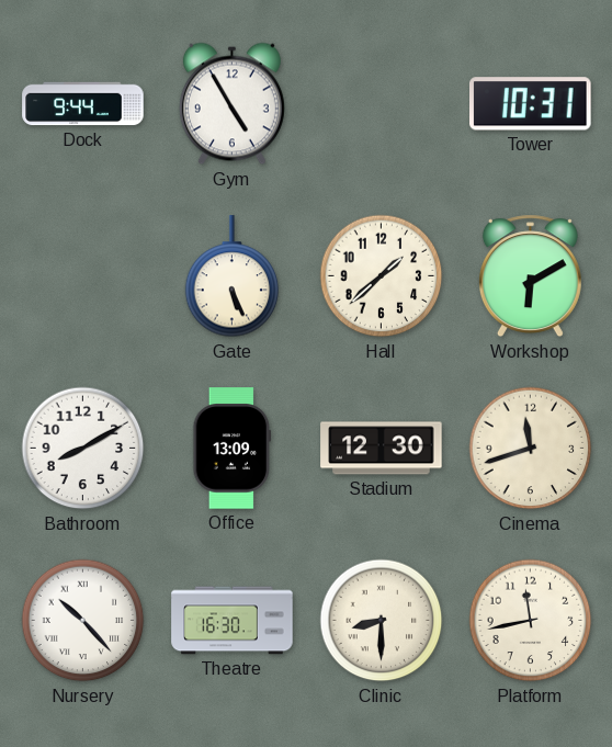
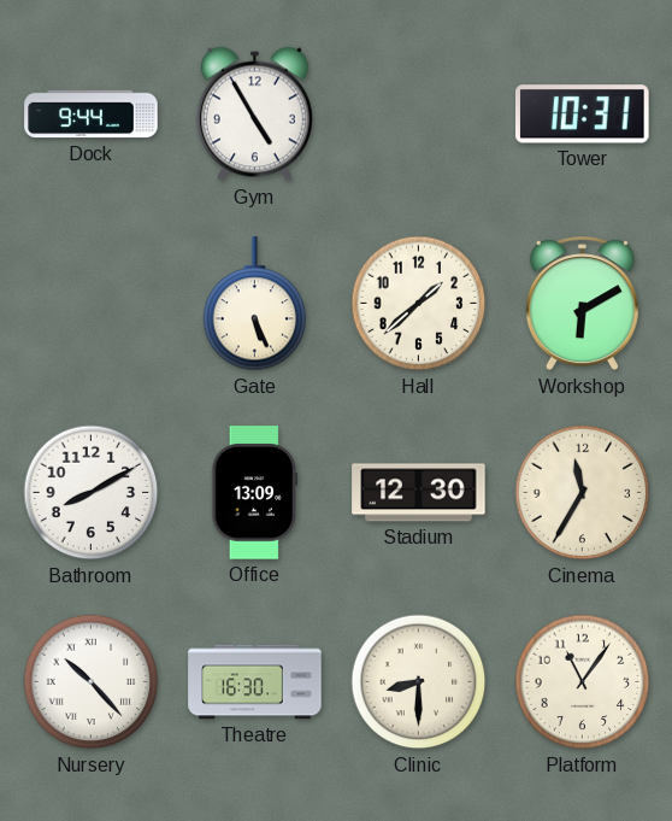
Cinema: 11:42 -> 11:35 (583, 493)
Platform: 11:43 -> 11:06 (583, 682)
